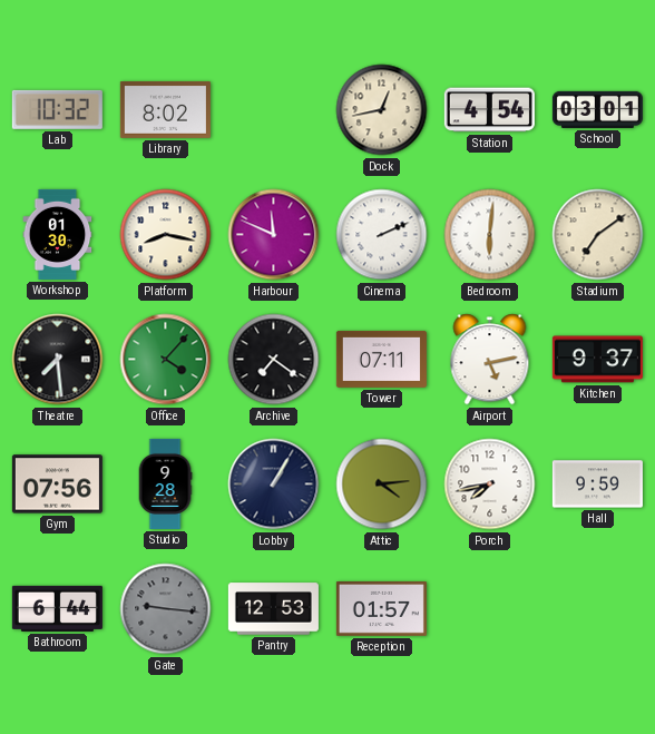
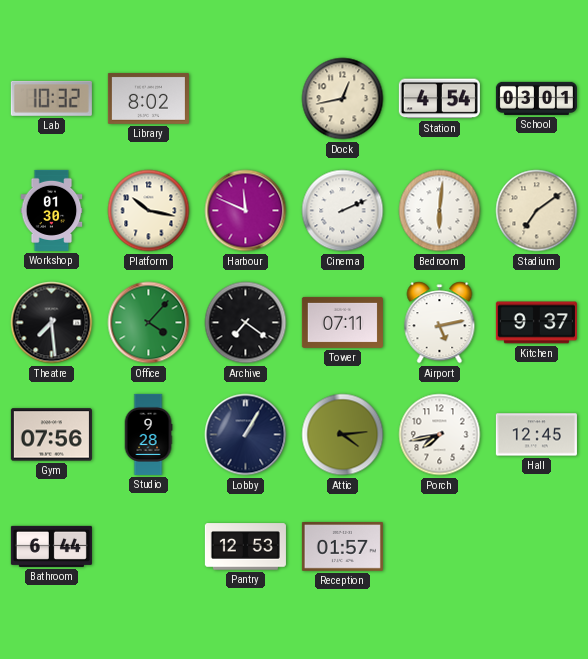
Platform: 8:17 -> 10:17 (149, 211)
Hall: 9:59 -> 12:45 (536, 435)
Gate: 9:16 -> none (166, 609)
